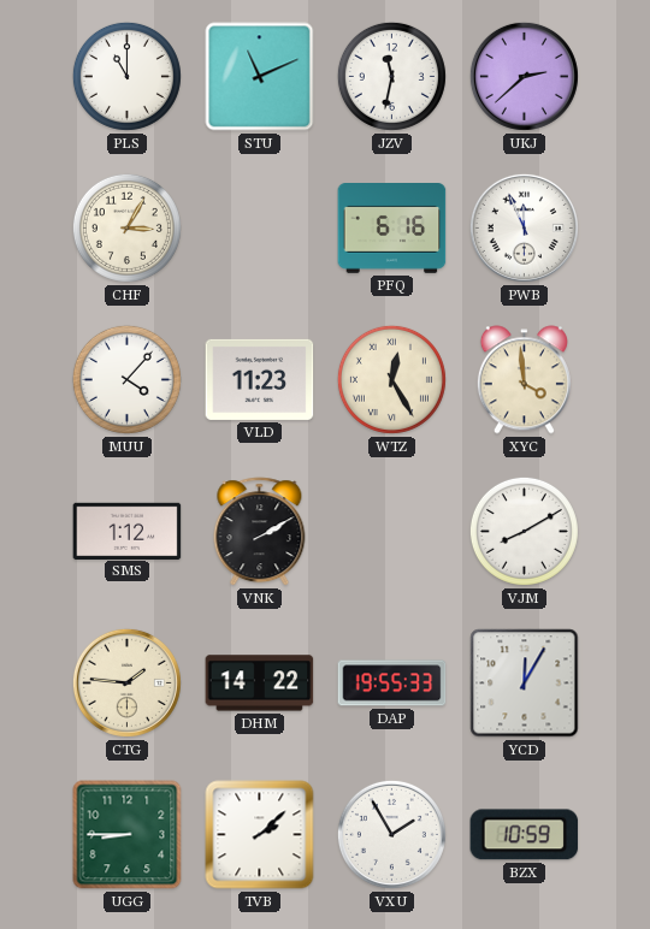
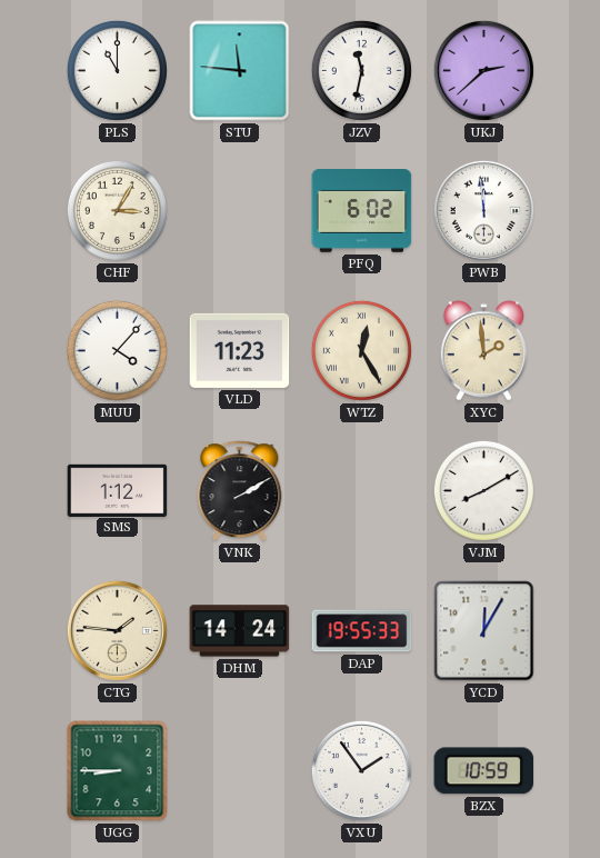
STU: 11:11 -> 11:46 (240, 71)
PFQ: 6:16 -> 6:02 (362, 211)
PWB: 11:56 -> 11:59 (483, 210)
XYC: 3:59 -> 1:59 (483, 351)
DHM: 14:22 -> 14:24 (240, 631)
TVB: 2:08 -> none (260, 835)
VXU: 1:55 -> 1:54 (361, 770)
